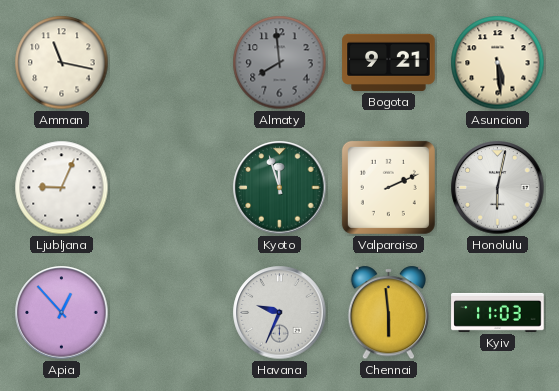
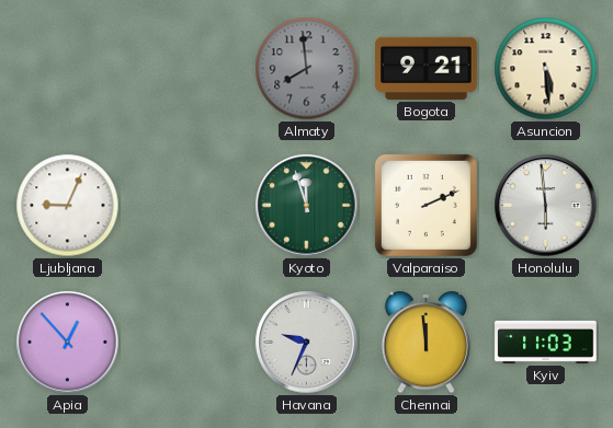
Amman: 11:17 -> none (62, 63)
Honolulu: 6:02 -> 5:59 (546, 206)
Chennai: 5:59 -> 11:59 (425, 343)
